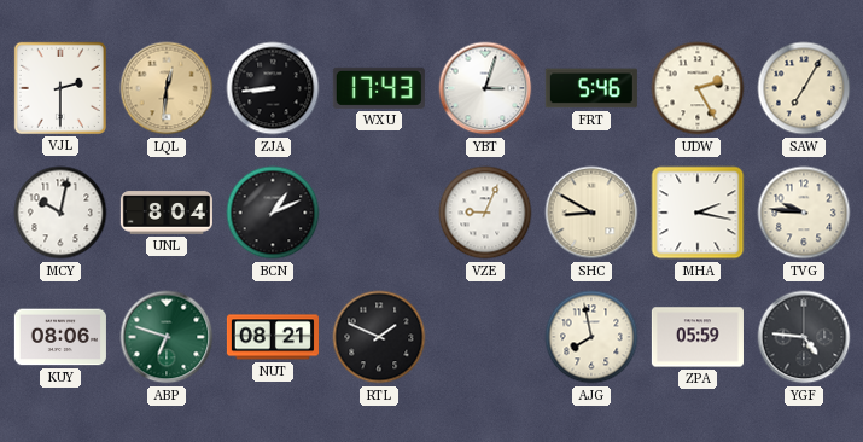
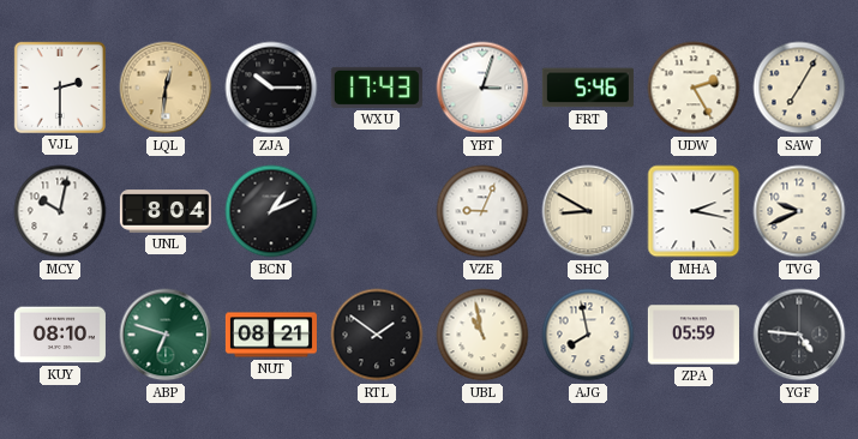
ZJA: 8:44 -> 10:15 (271, 88)
TVG: 9:46 -> 9:41 (799, 211)
KUY: 08:06 -> 08:10 (60, 335)
RTL: 1:49 -> 1:51 (377, 335)
UBL: none -> 10:58 (482, 335)
